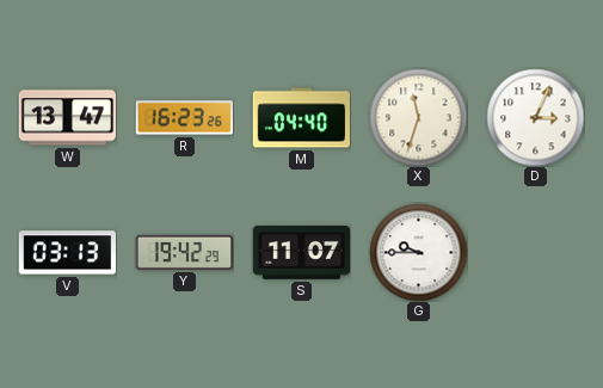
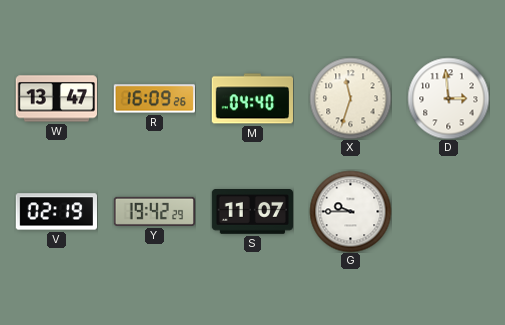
R: 16:23 -> 16:09 (154, 99)
D: 3:04 -> 2:59 (448, 98)
V: 03:13 -> 02:19 (56, 212)
